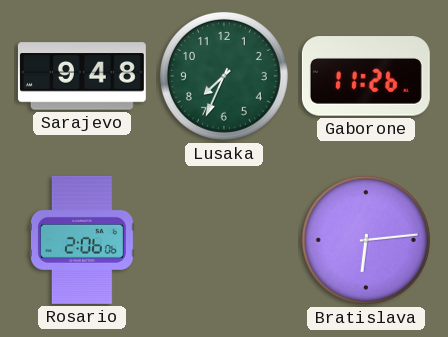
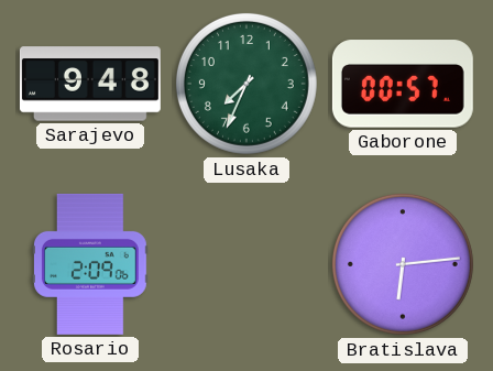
Gaborone: 11:26 -> 00:57 (403, 84)
Rosario: 2:06 -> 2:09 (90, 264)
